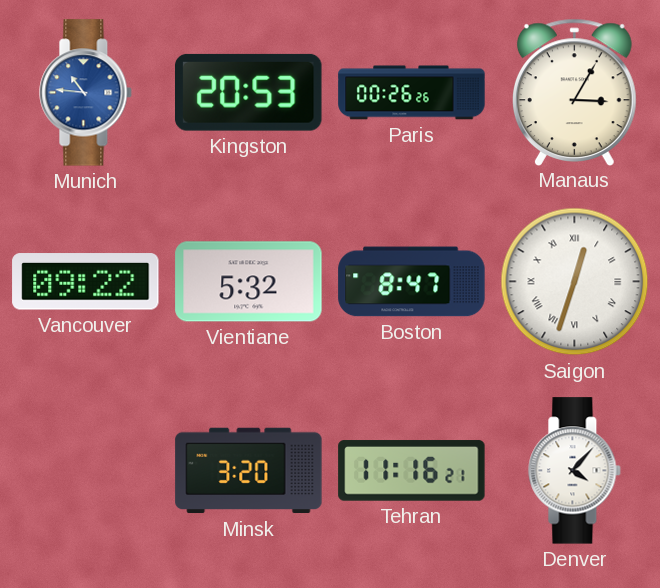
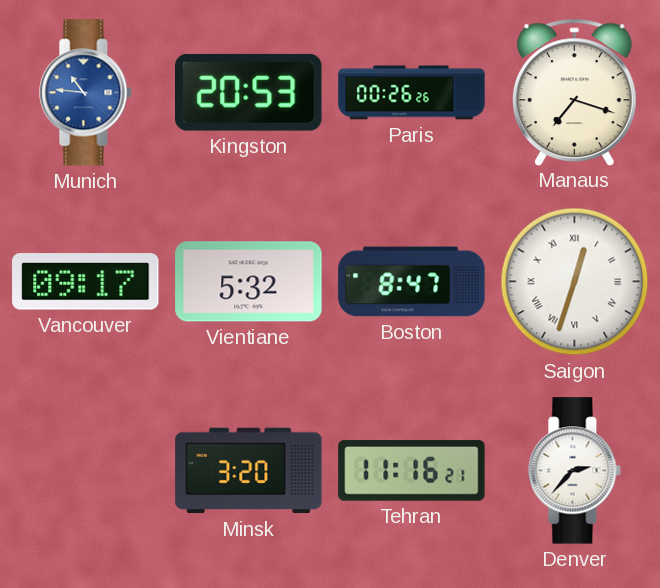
Manaus: 3:05 -> 7:18 (574, 92)
Vancouver: 09:22 -> 09:17 (86, 282)
Denver: 4:07 -> 2:37 (575, 471)
